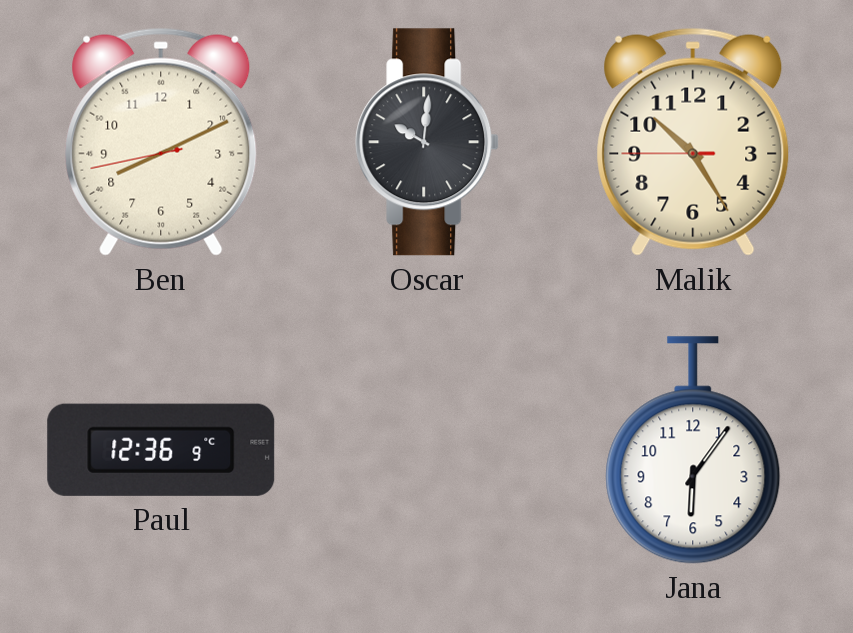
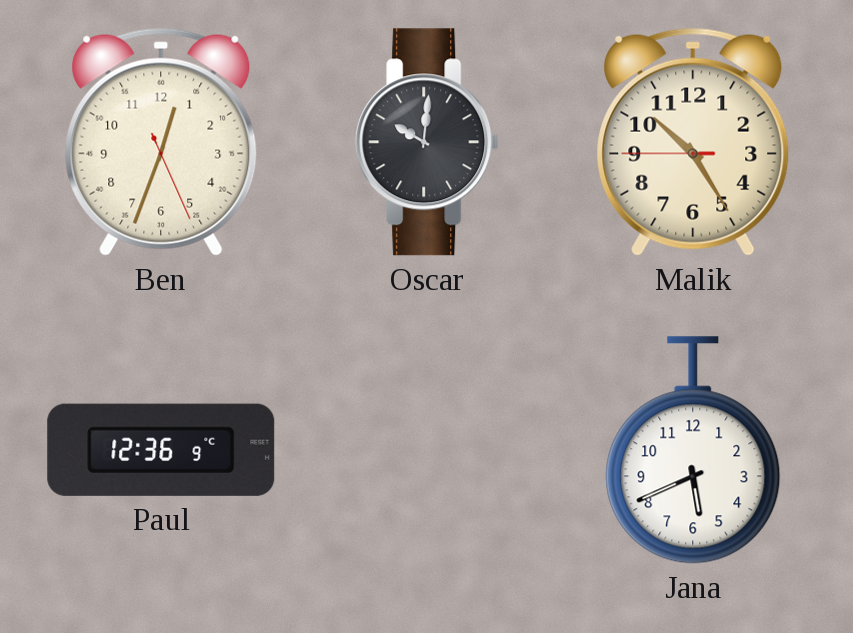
Ben: 8:10 -> 12:33 (161, 142)
Jana: 6:06 -> 5:41 (693, 450)
